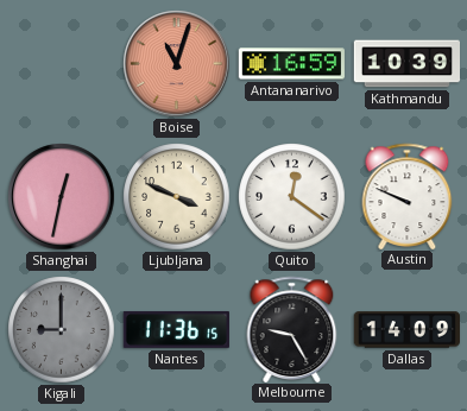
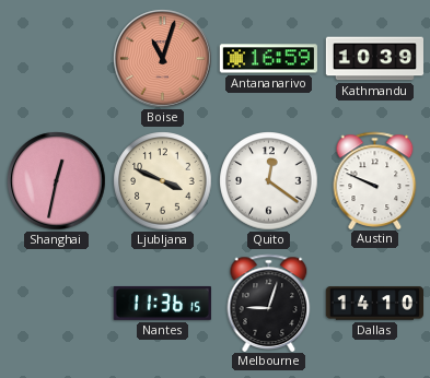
Kigali: 9:00 -> none (62, 330)
Melbourne: 9:25 -> 9:03 (269, 303)
Dallas: 14:09 -> 14:10 (374, 304)
